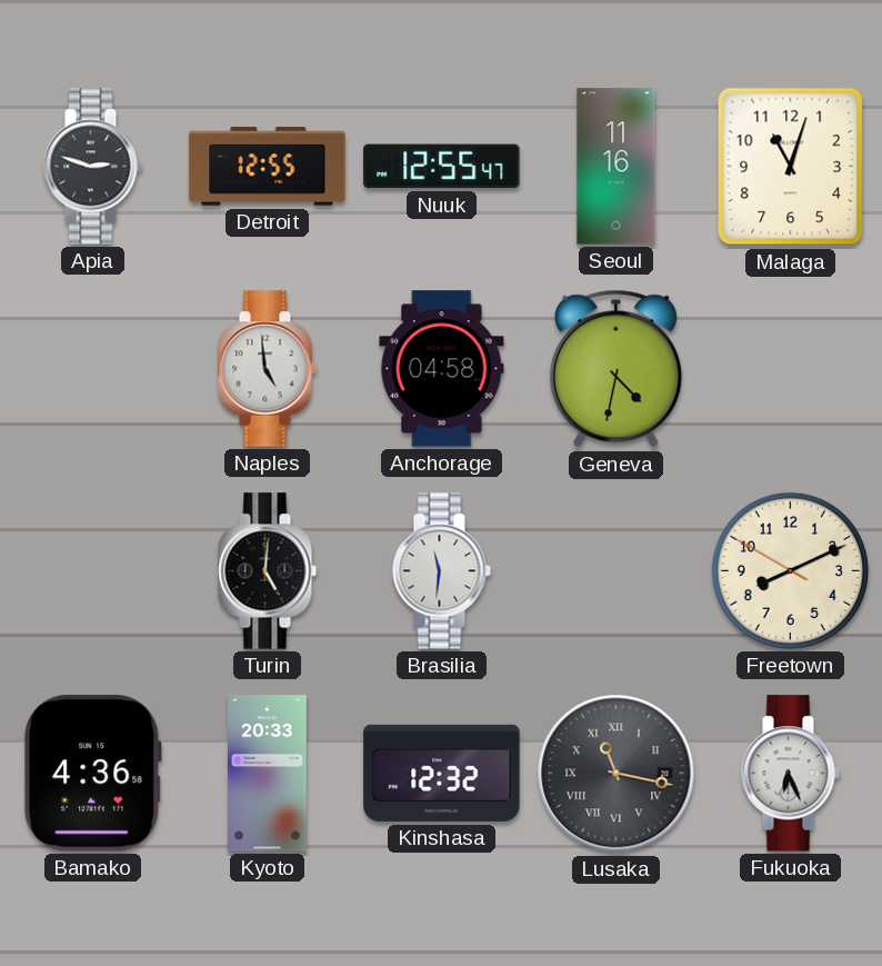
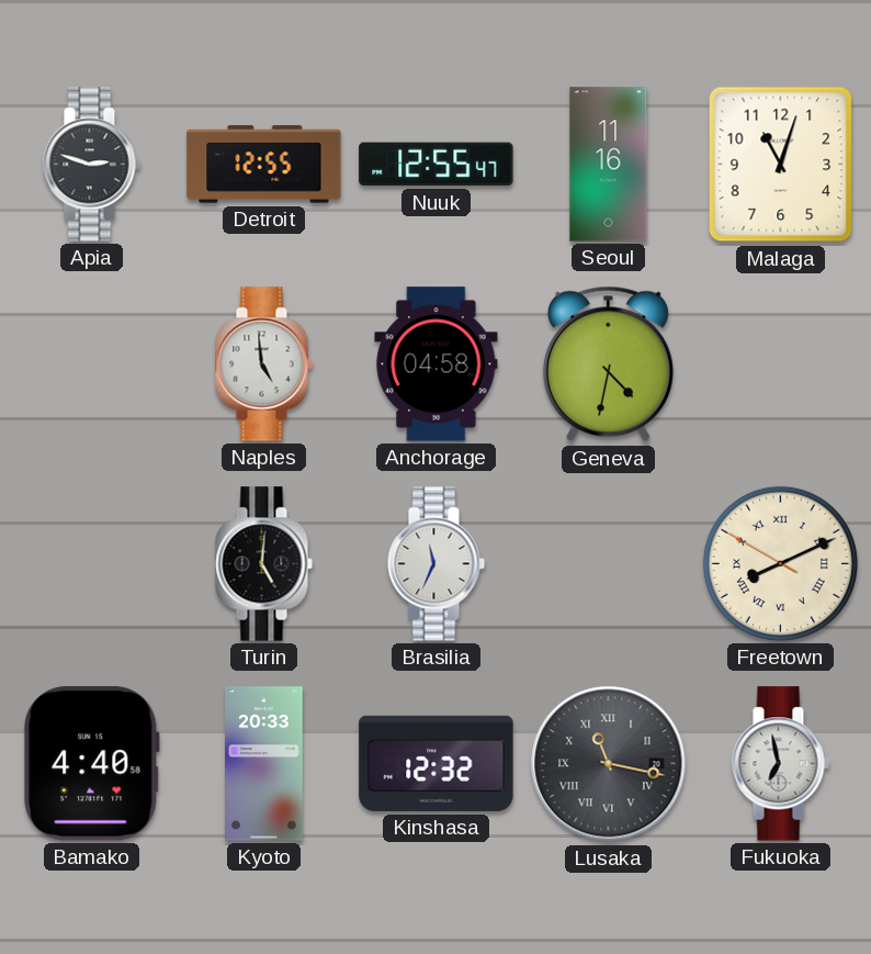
Brasilia: 11:31 -> 11:34 (435, 564)
Freetown numerals: Arabic -> Roman (780, 563)
Bamako: 4:36 -> 4:40 (92, 764)
Fukuoka: 6:26 -> 6:58 (780, 764)
